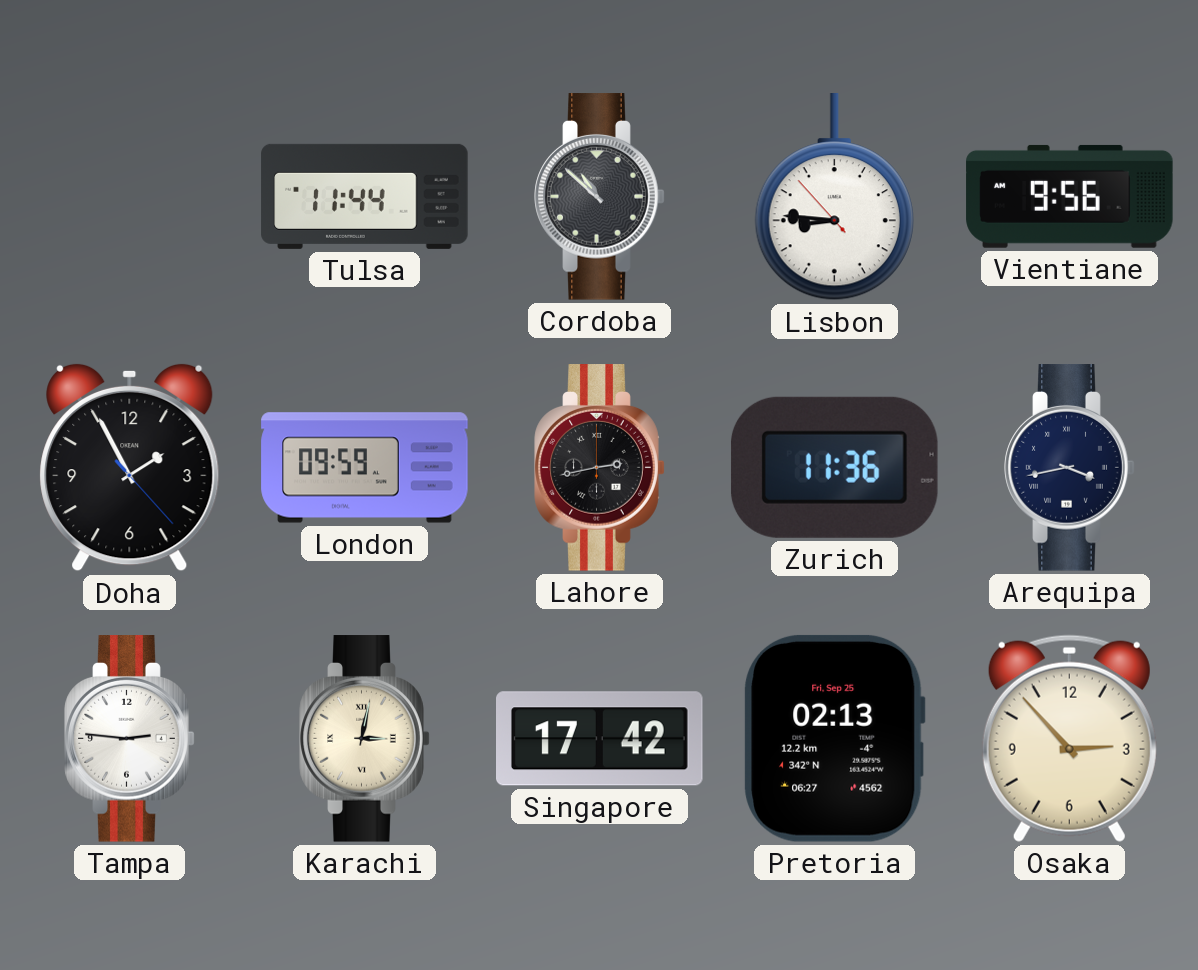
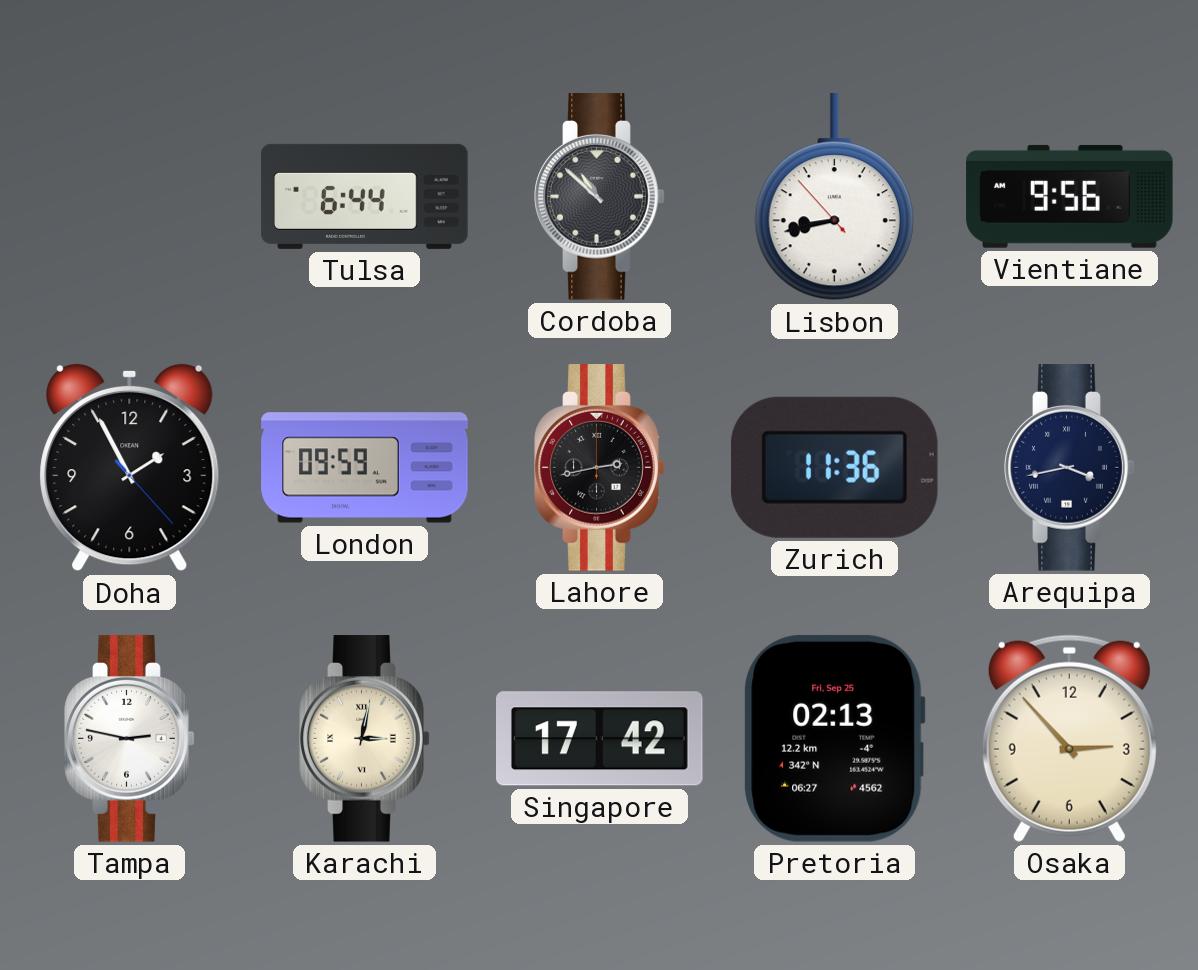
Tulsa: 11:44 -> 6:44 (365, 196)
Lisbon: 8:45 -> 8:42 (834, 198)
Tampa: 2:46 -> 2:47 (130, 739)
